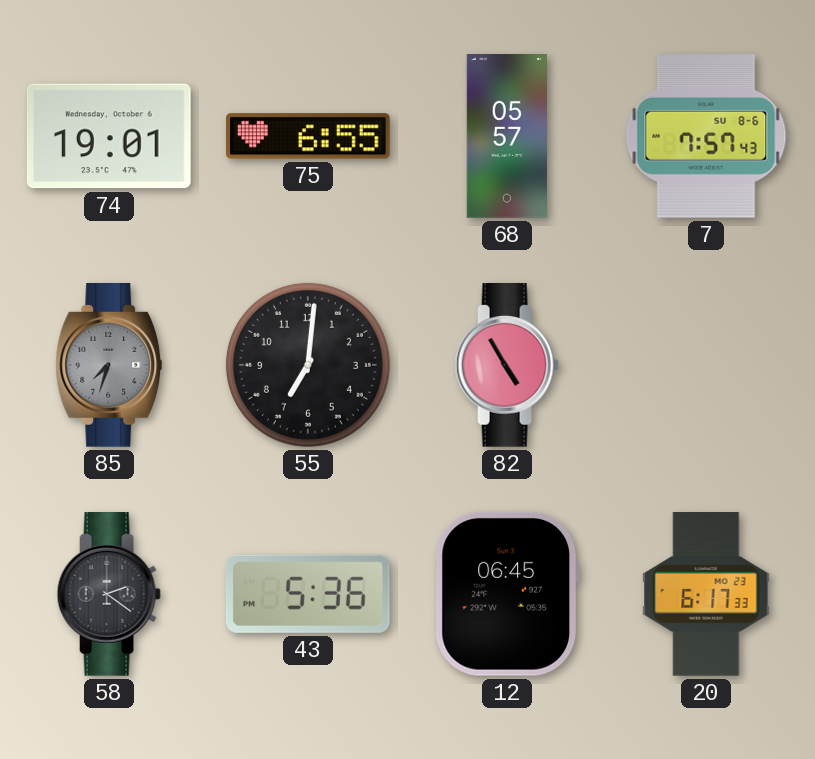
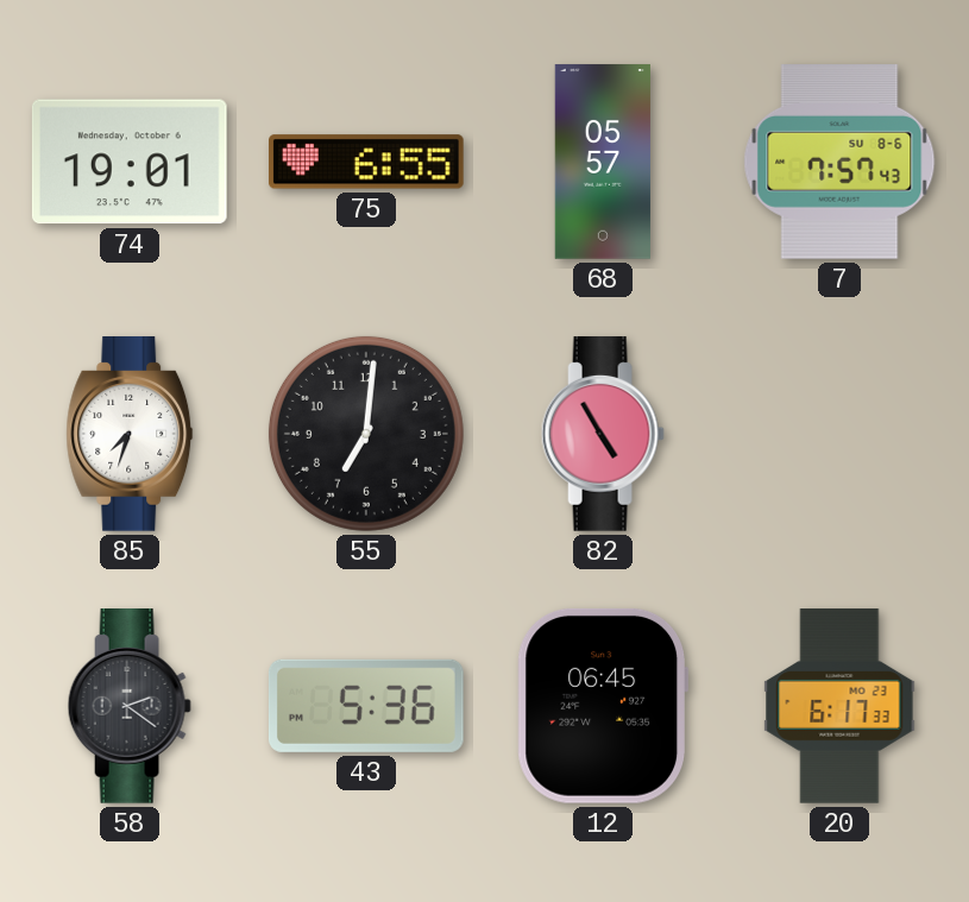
85 dial: grey -> white (130, 435)
